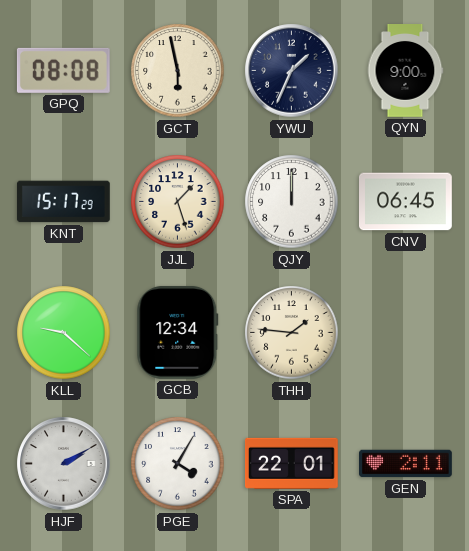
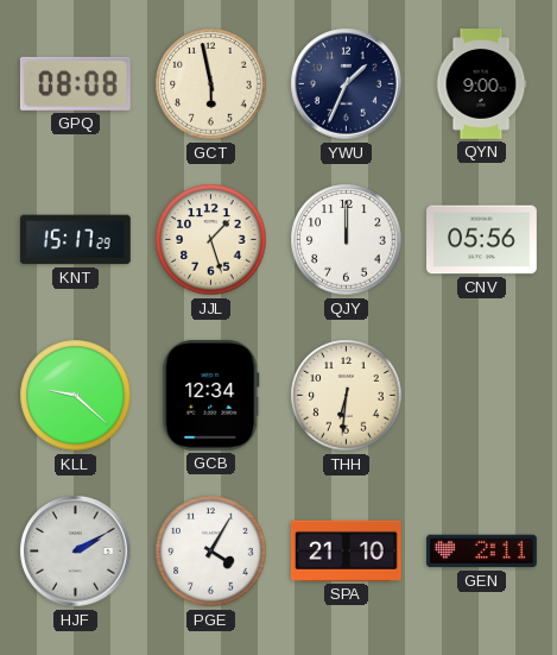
CNV: 06:45 -> 05:56 (482, 240)
THH: 1:46 -> 6:31 (347, 396)
SPA: 22:01 -> 21:10 (347, 550)
